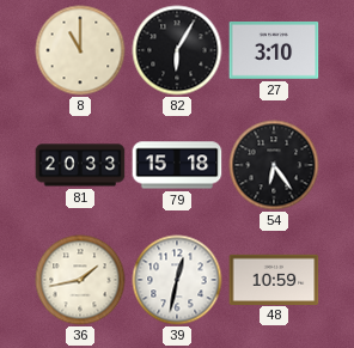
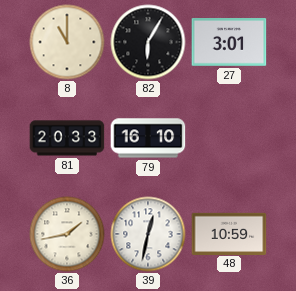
27: 3:10 -> 3:01 (229, 43)
79: 15:18 -> 16:10 (148, 138)
54: 6:24 -> none (274, 165)
